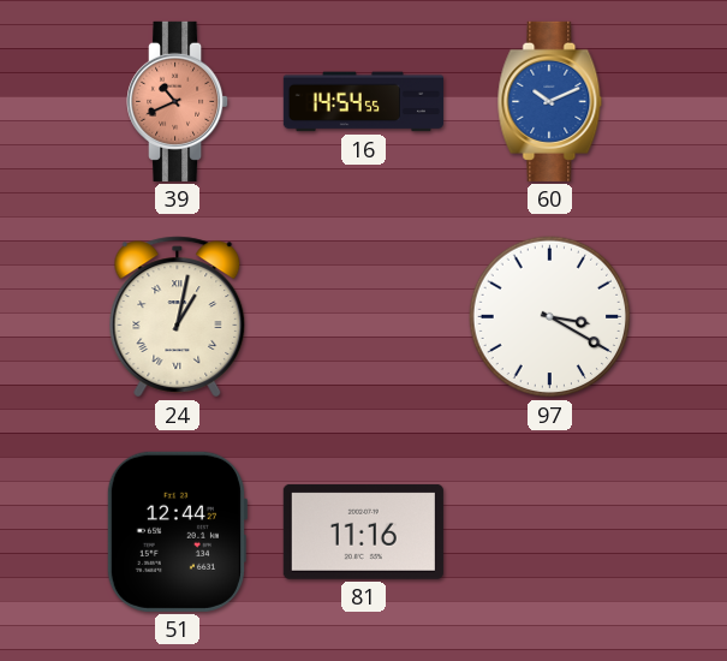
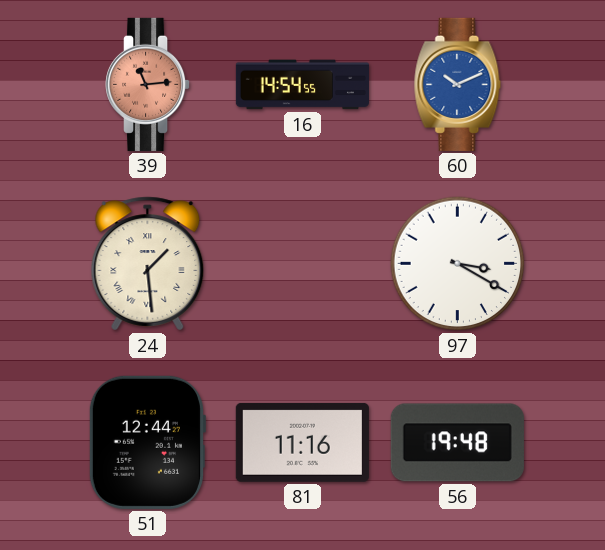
39: 10:41 -> 11:14 (149, 84)
24: 1:02 -> 1:29 (148, 264)
56: none -> 19:48 (457, 443)
